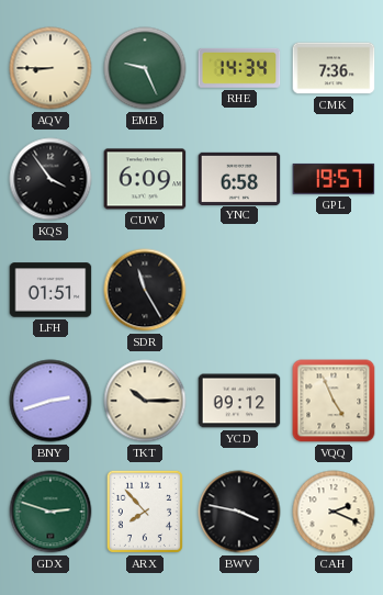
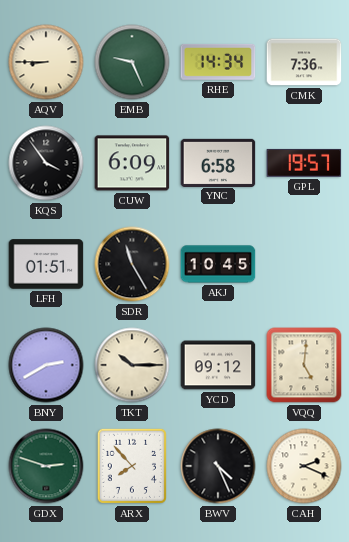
AKJ: none -> 10:45 (218, 264)
BNY: 2:42 -> 2:40 (46, 365)
VQQ: 4:56 -> 5:01 (304, 365)
BWV: 3:47 -> 4:26 (218, 466)
